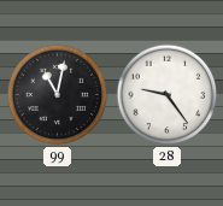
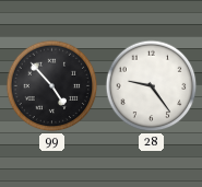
99: 11:02 -> 4:53 (52, 86)
